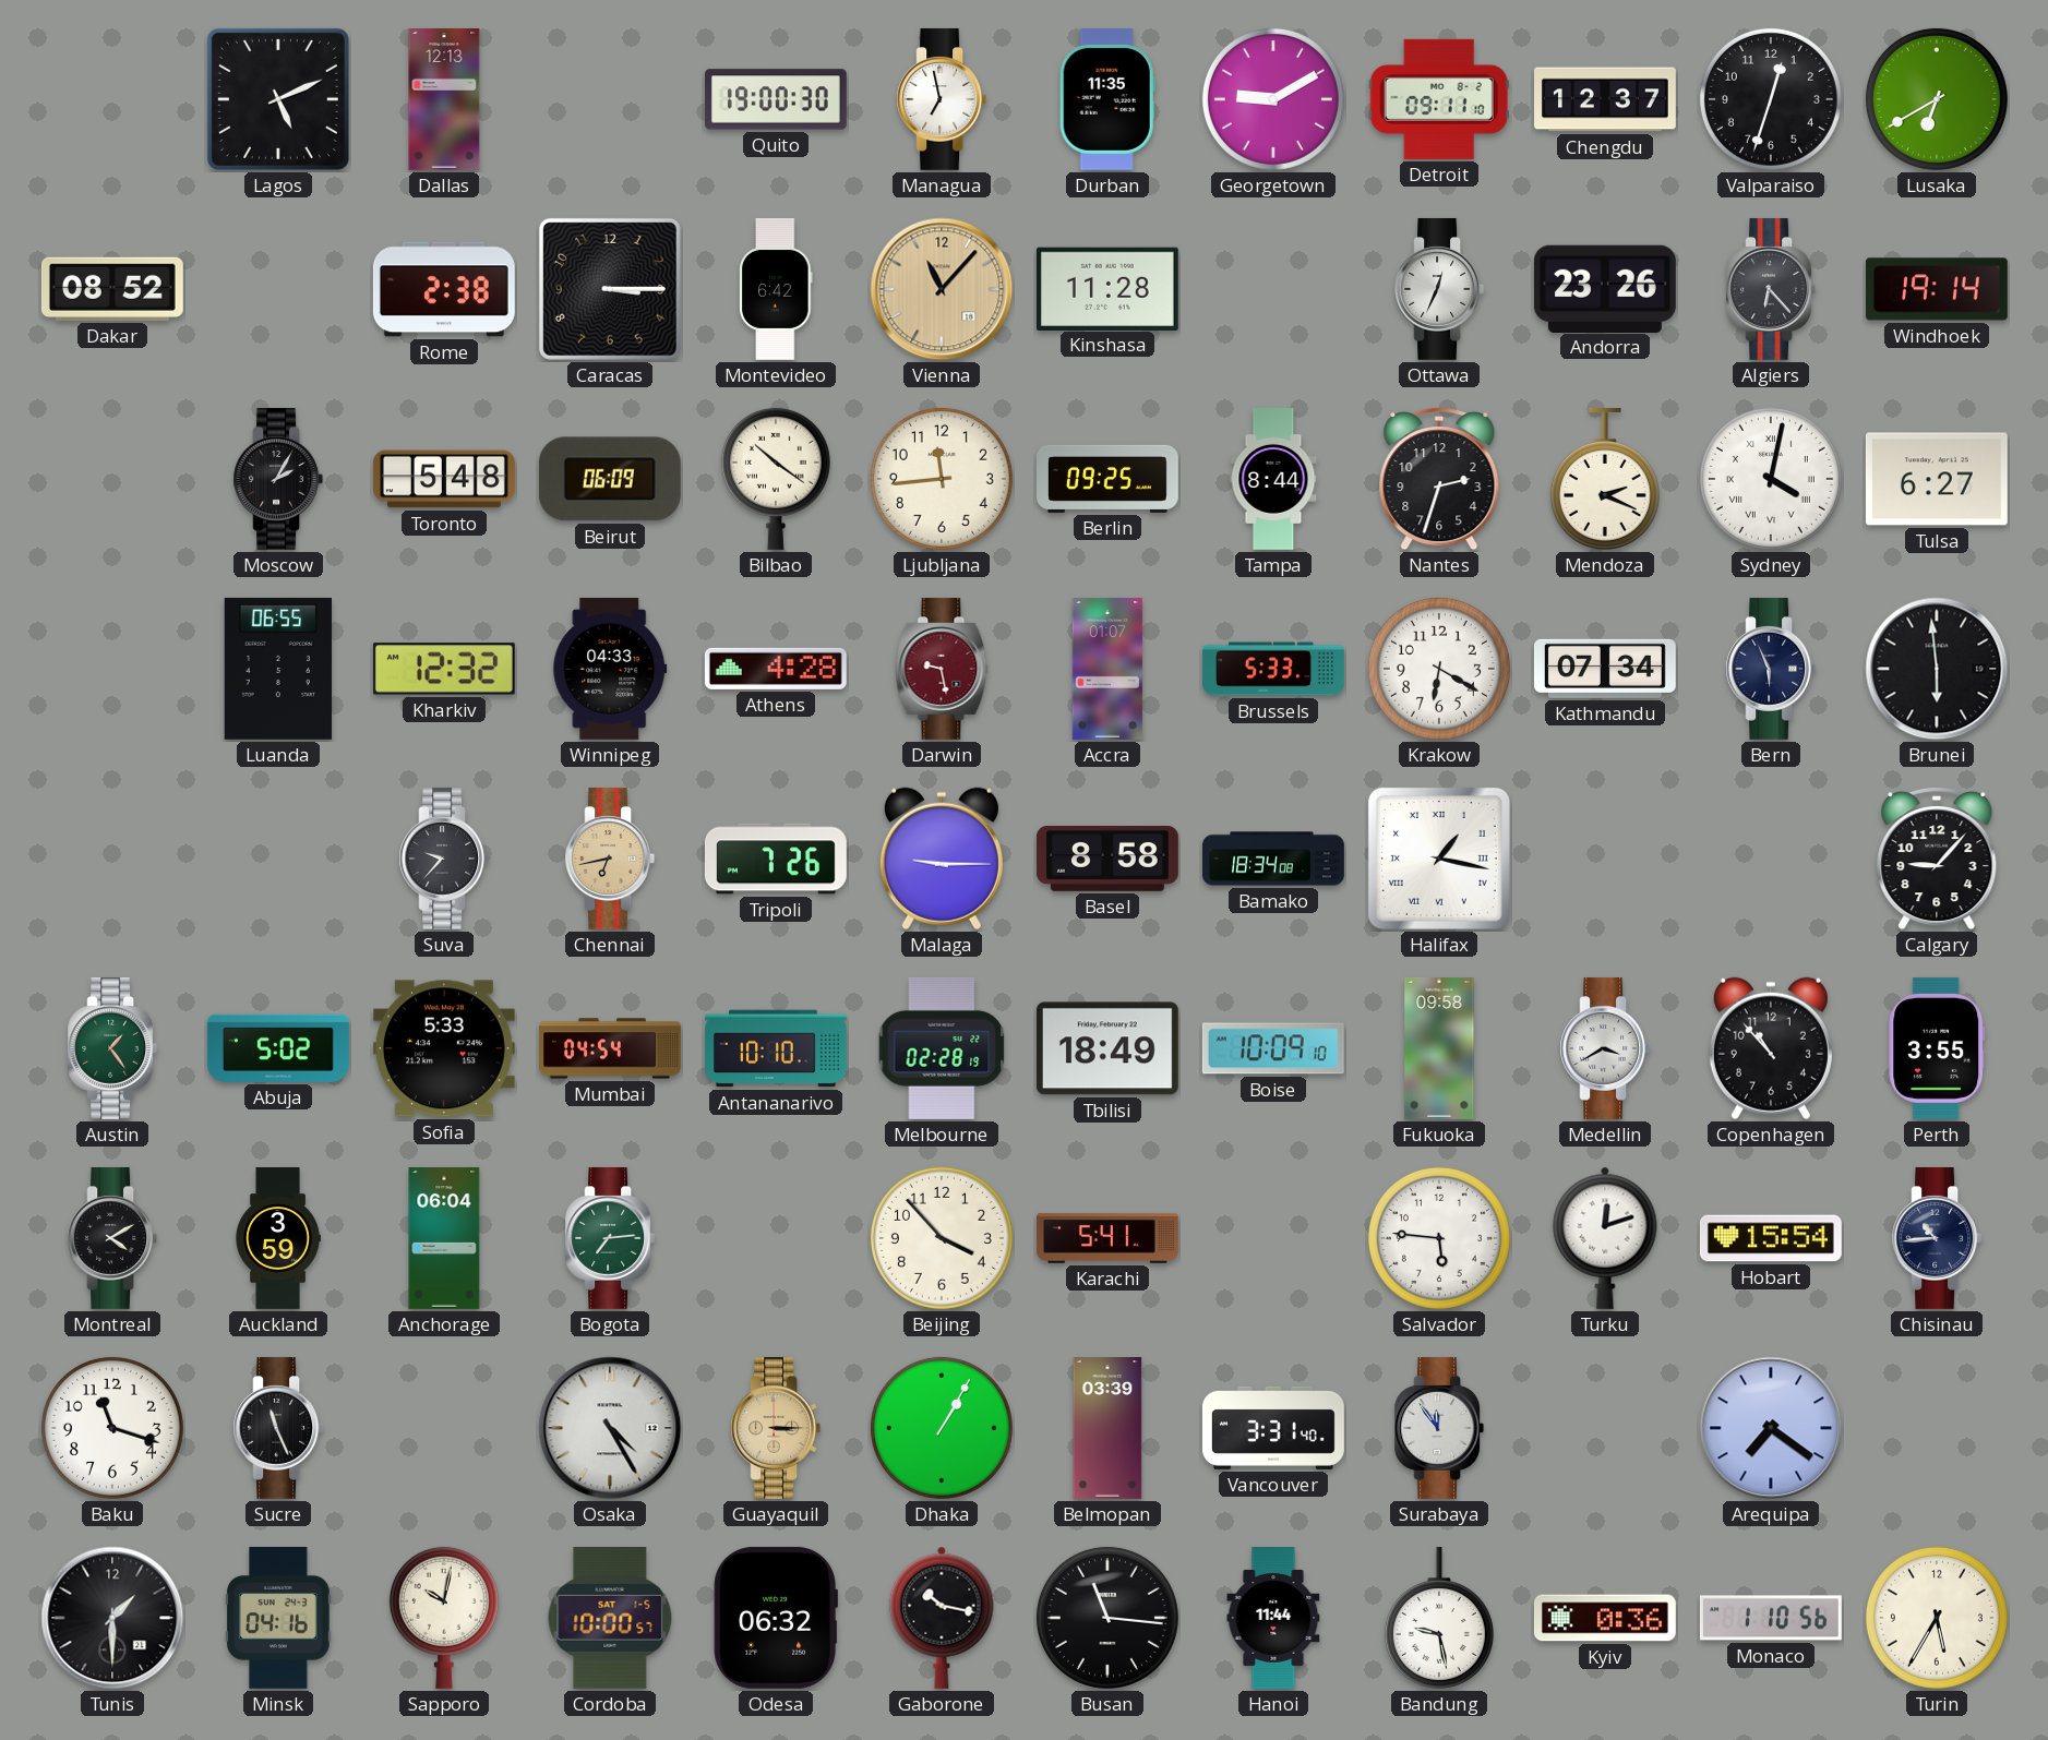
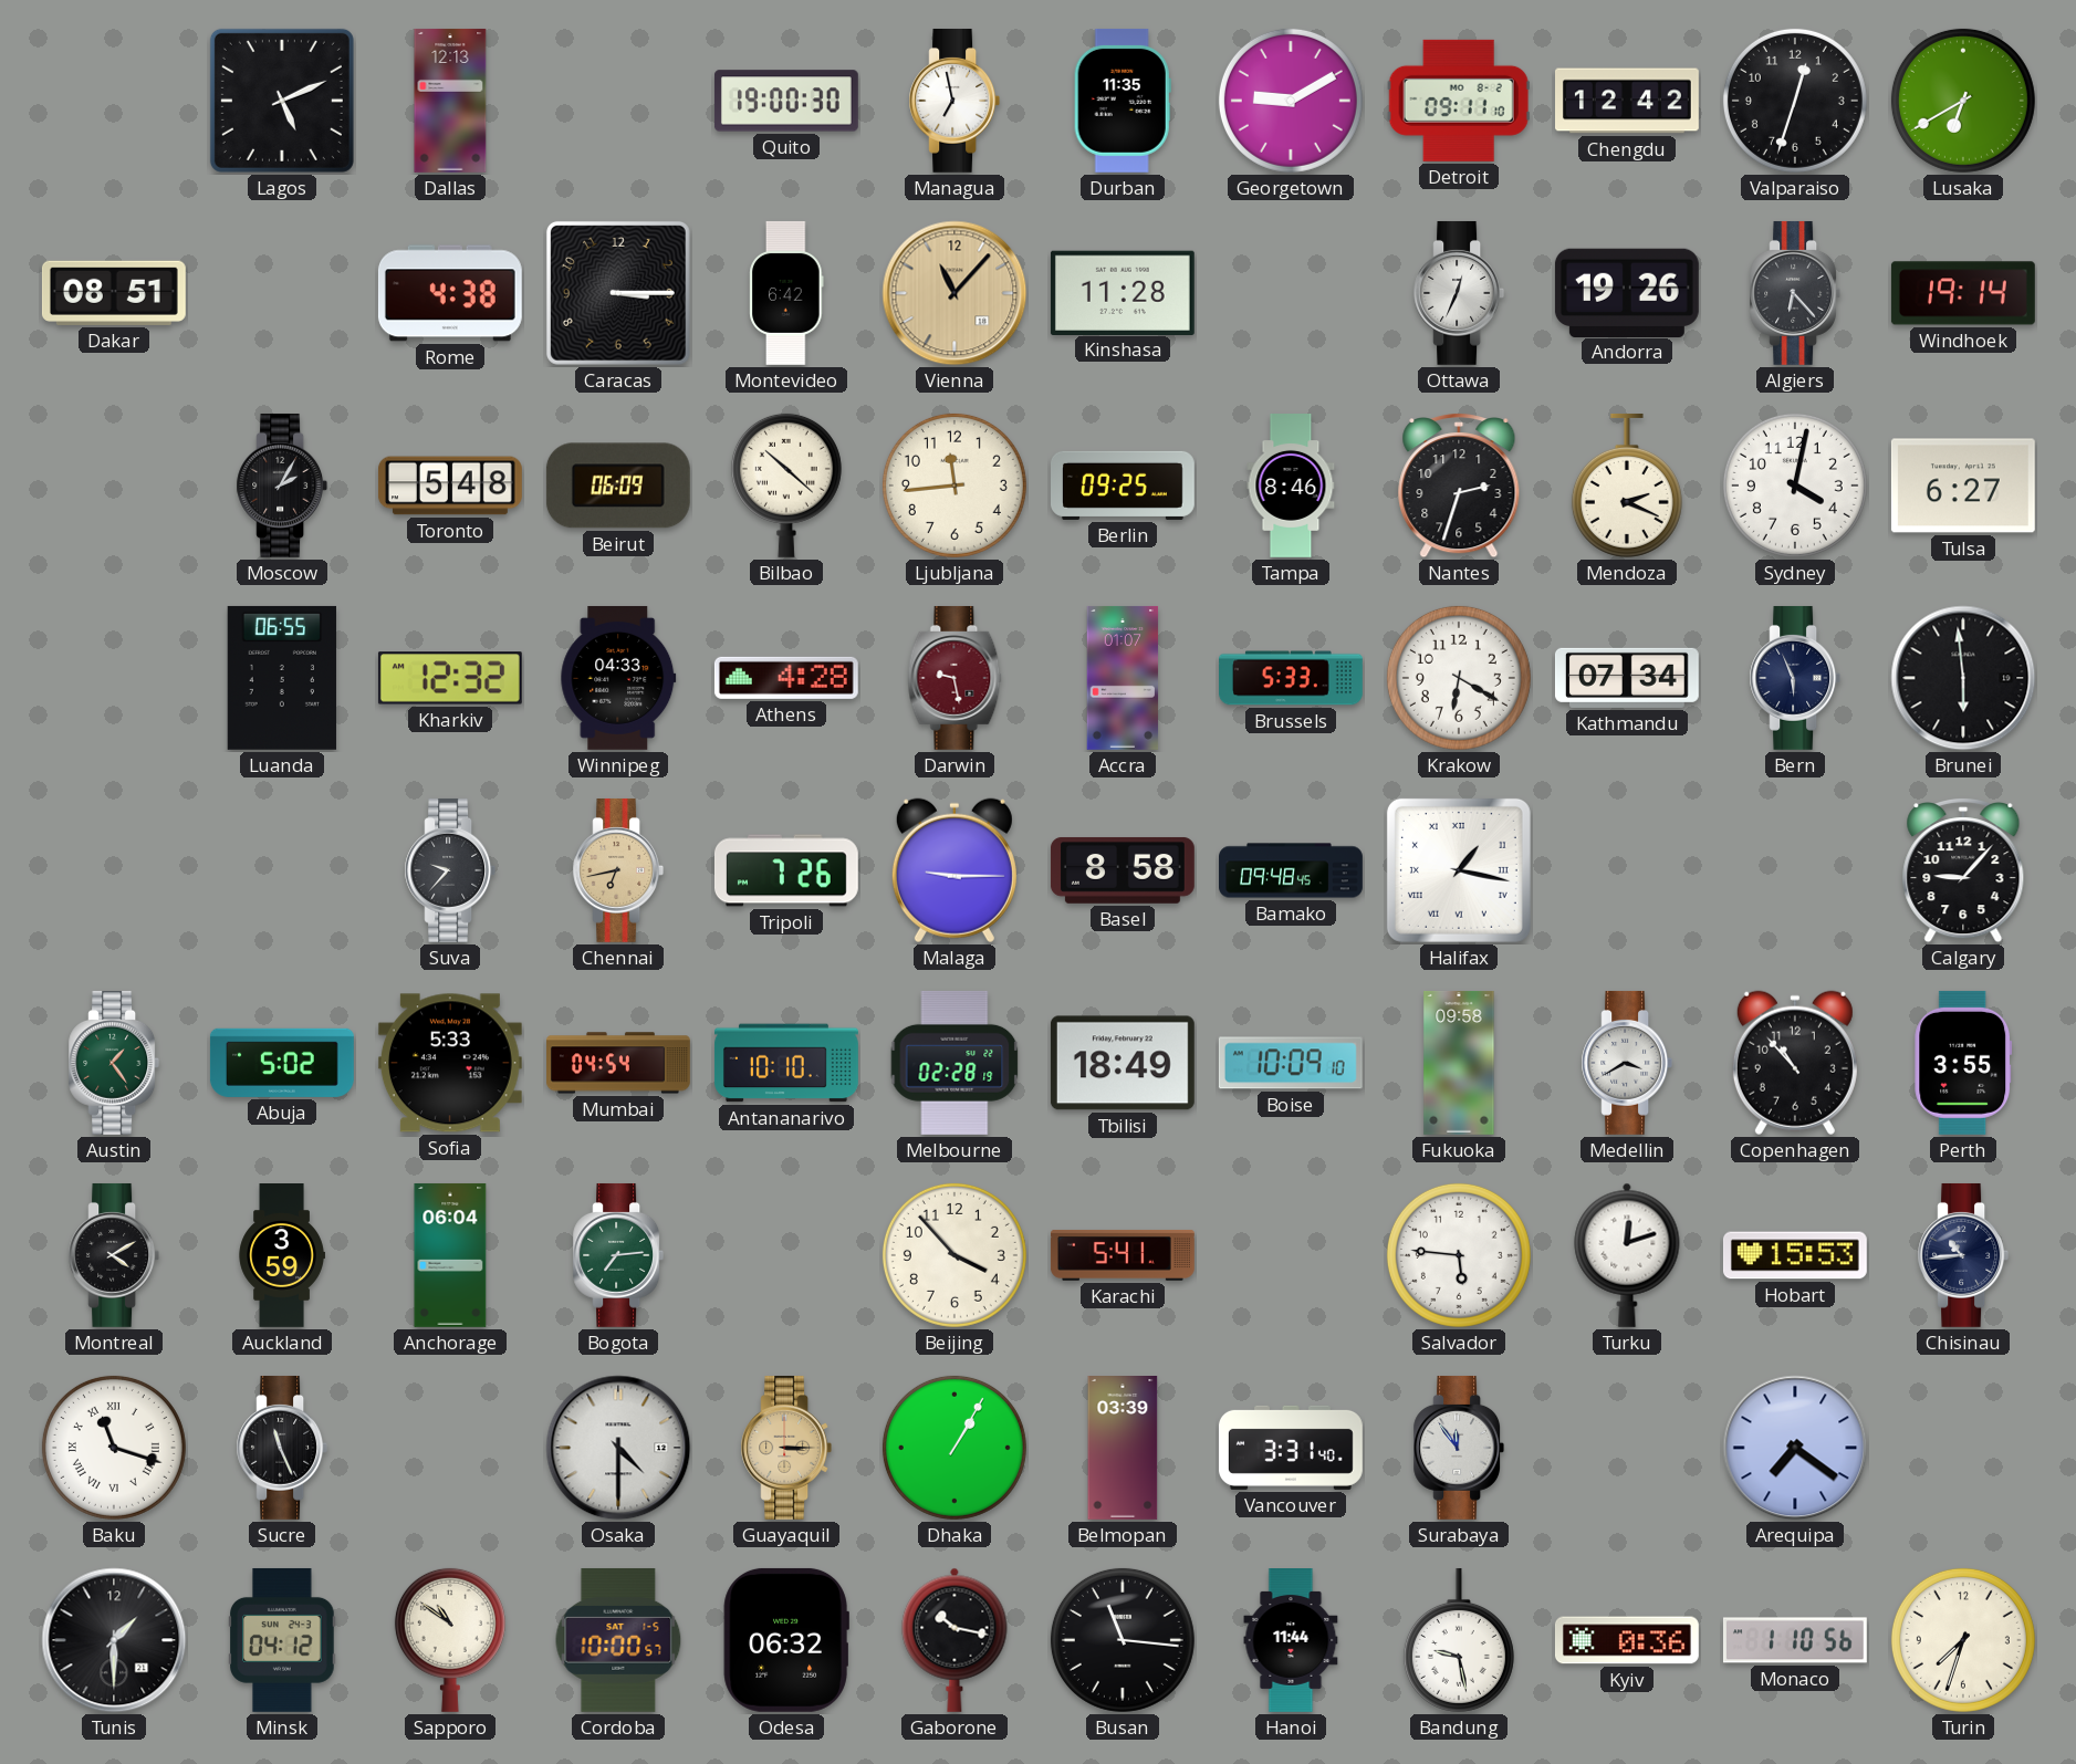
Chengdu: 12:37 -> 12:42 (1628, 101)
Dakar: 08:52 -> 08:51 (114, 293)
Rome: 2:38 -> 4:38 (450, 293)
Andorra: 23:26 -> 19:26 (1627, 292)
Bilbao: 10:21 -> 10:22 (786, 486)
Tampa: 8:44 -> 8:46 (1291, 487)
Sydney numerals: Roman -> Arabic (1795, 486)
Bamako: 18:34 -> 09:48 (1291, 870)
Hobart: 15:54 -> 15:53 (1795, 1255)
Baku numerals: Arabic -> Roman (114, 1448)
Osaka: 4:25 -> 4:30 (618, 1448)
Minsk: 04:16 -> 04:12 (282, 1640)
Sapporo: 10:02 -> 10:51 (450, 1640)
Turin: 5:35 -> 7:33 (1963, 1640)
